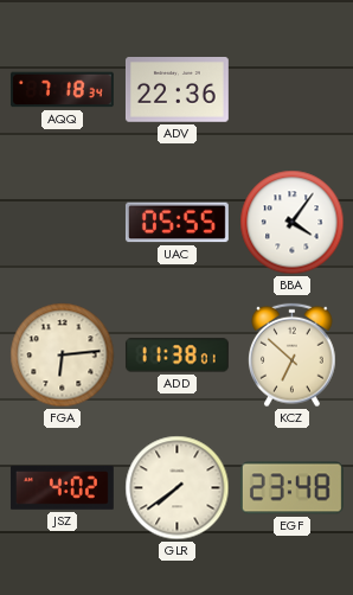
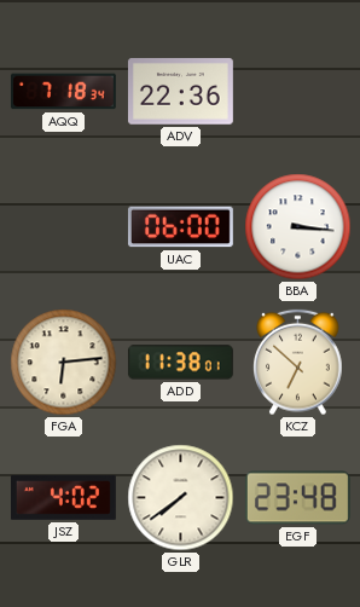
UAC: 05:55 -> 06:00 (180, 227)
BBA: 4:06 -> 3:16 (298, 227)
